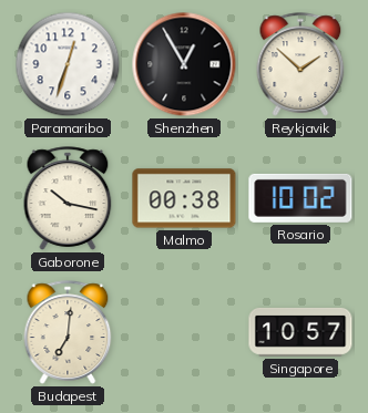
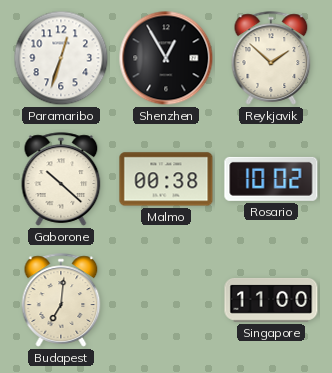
Gaborone: 10:17 -> 10:22 (61, 179)
Singapore: 10:57 -> 11:00 (271, 300)
